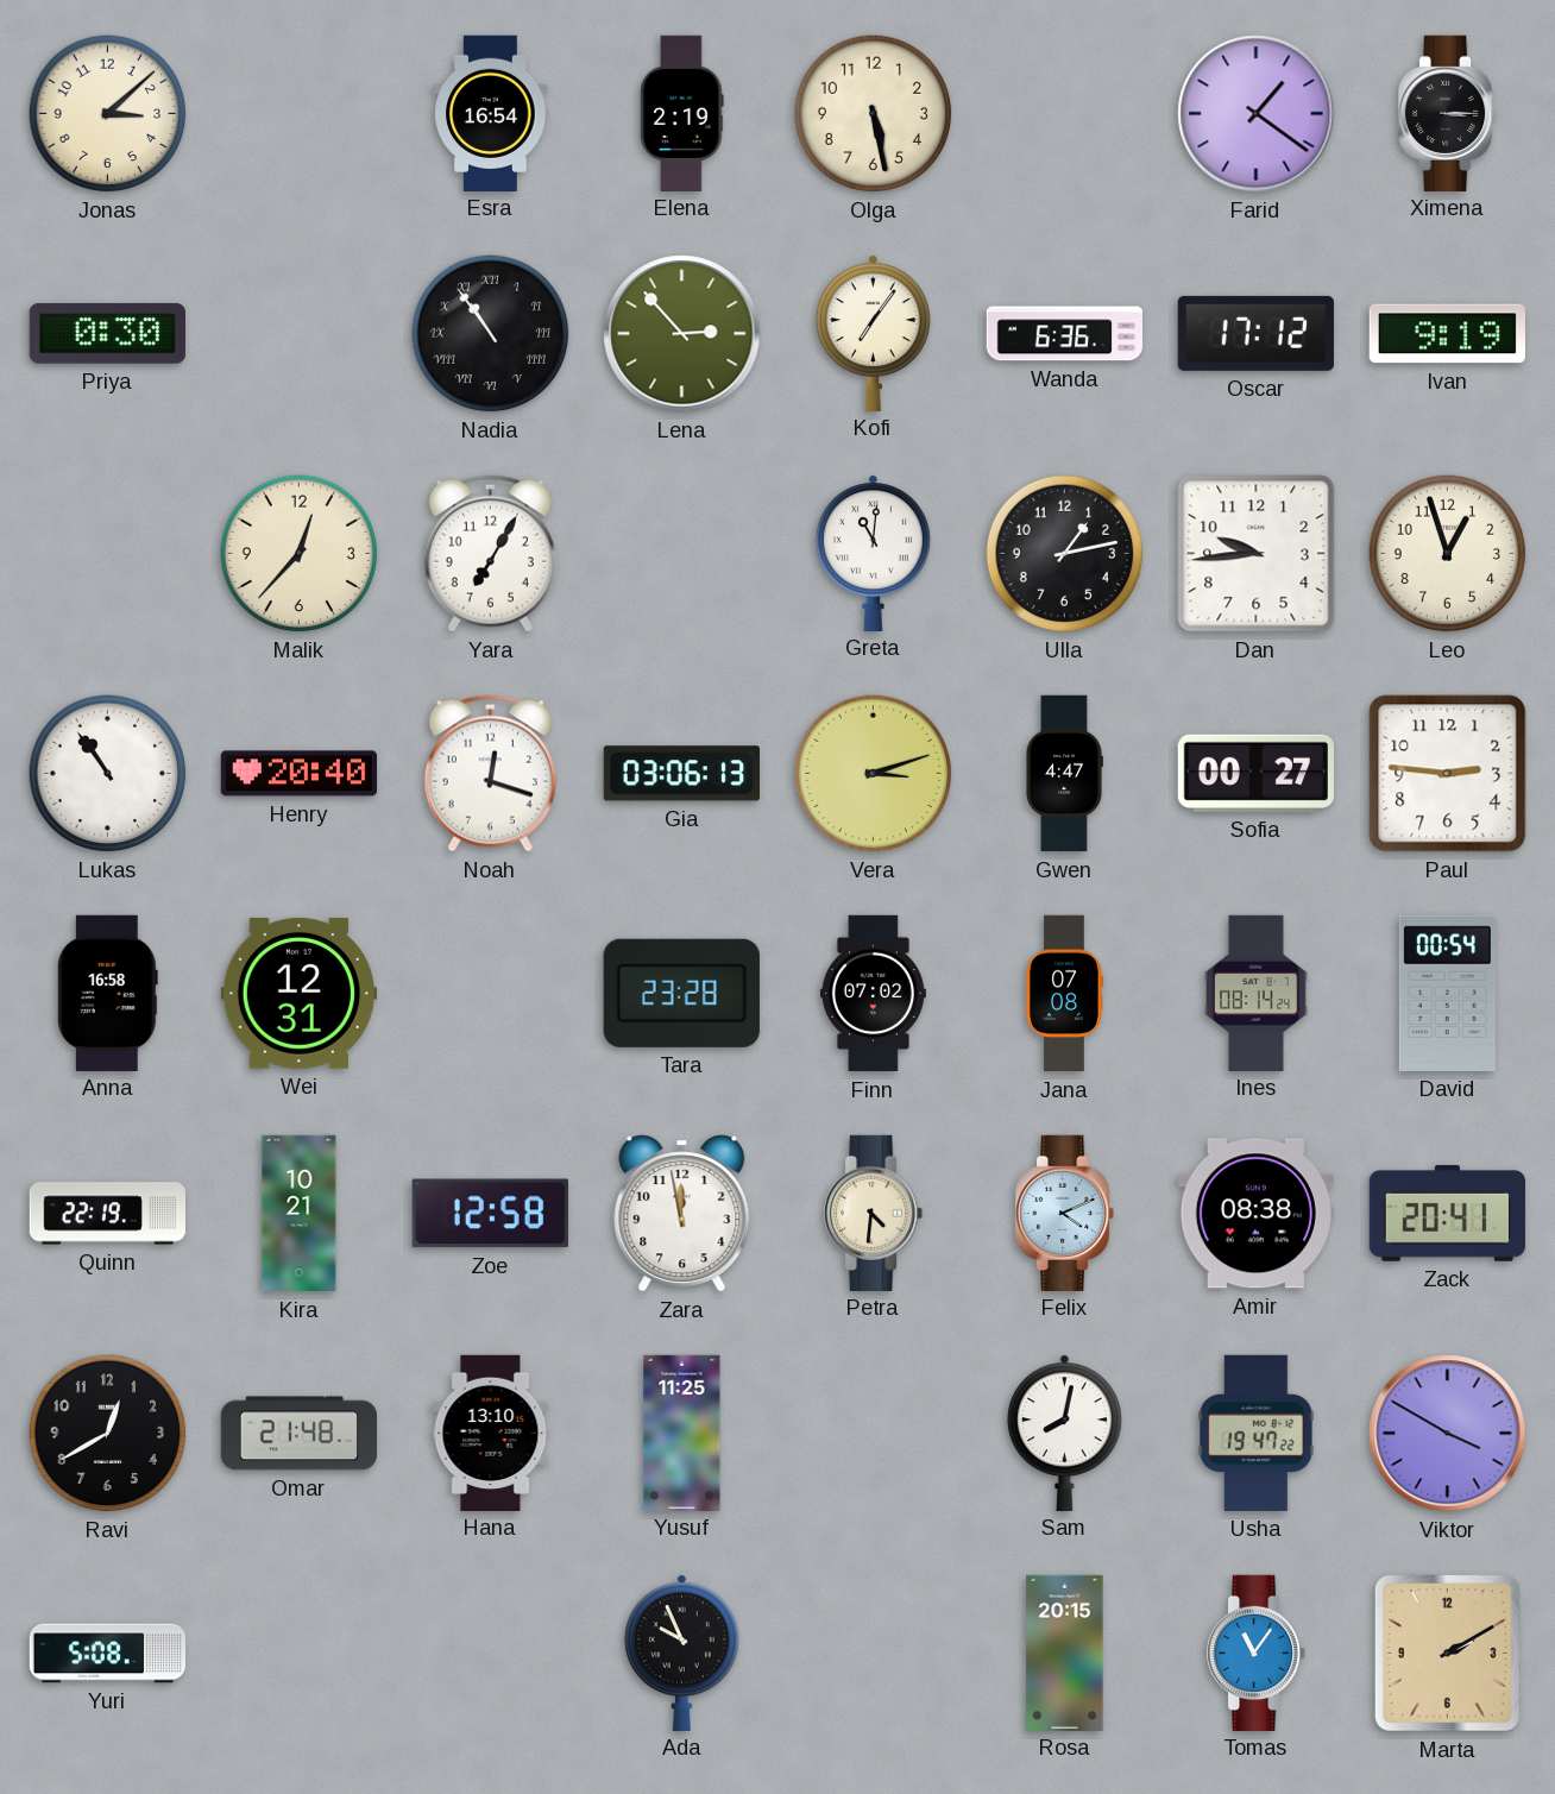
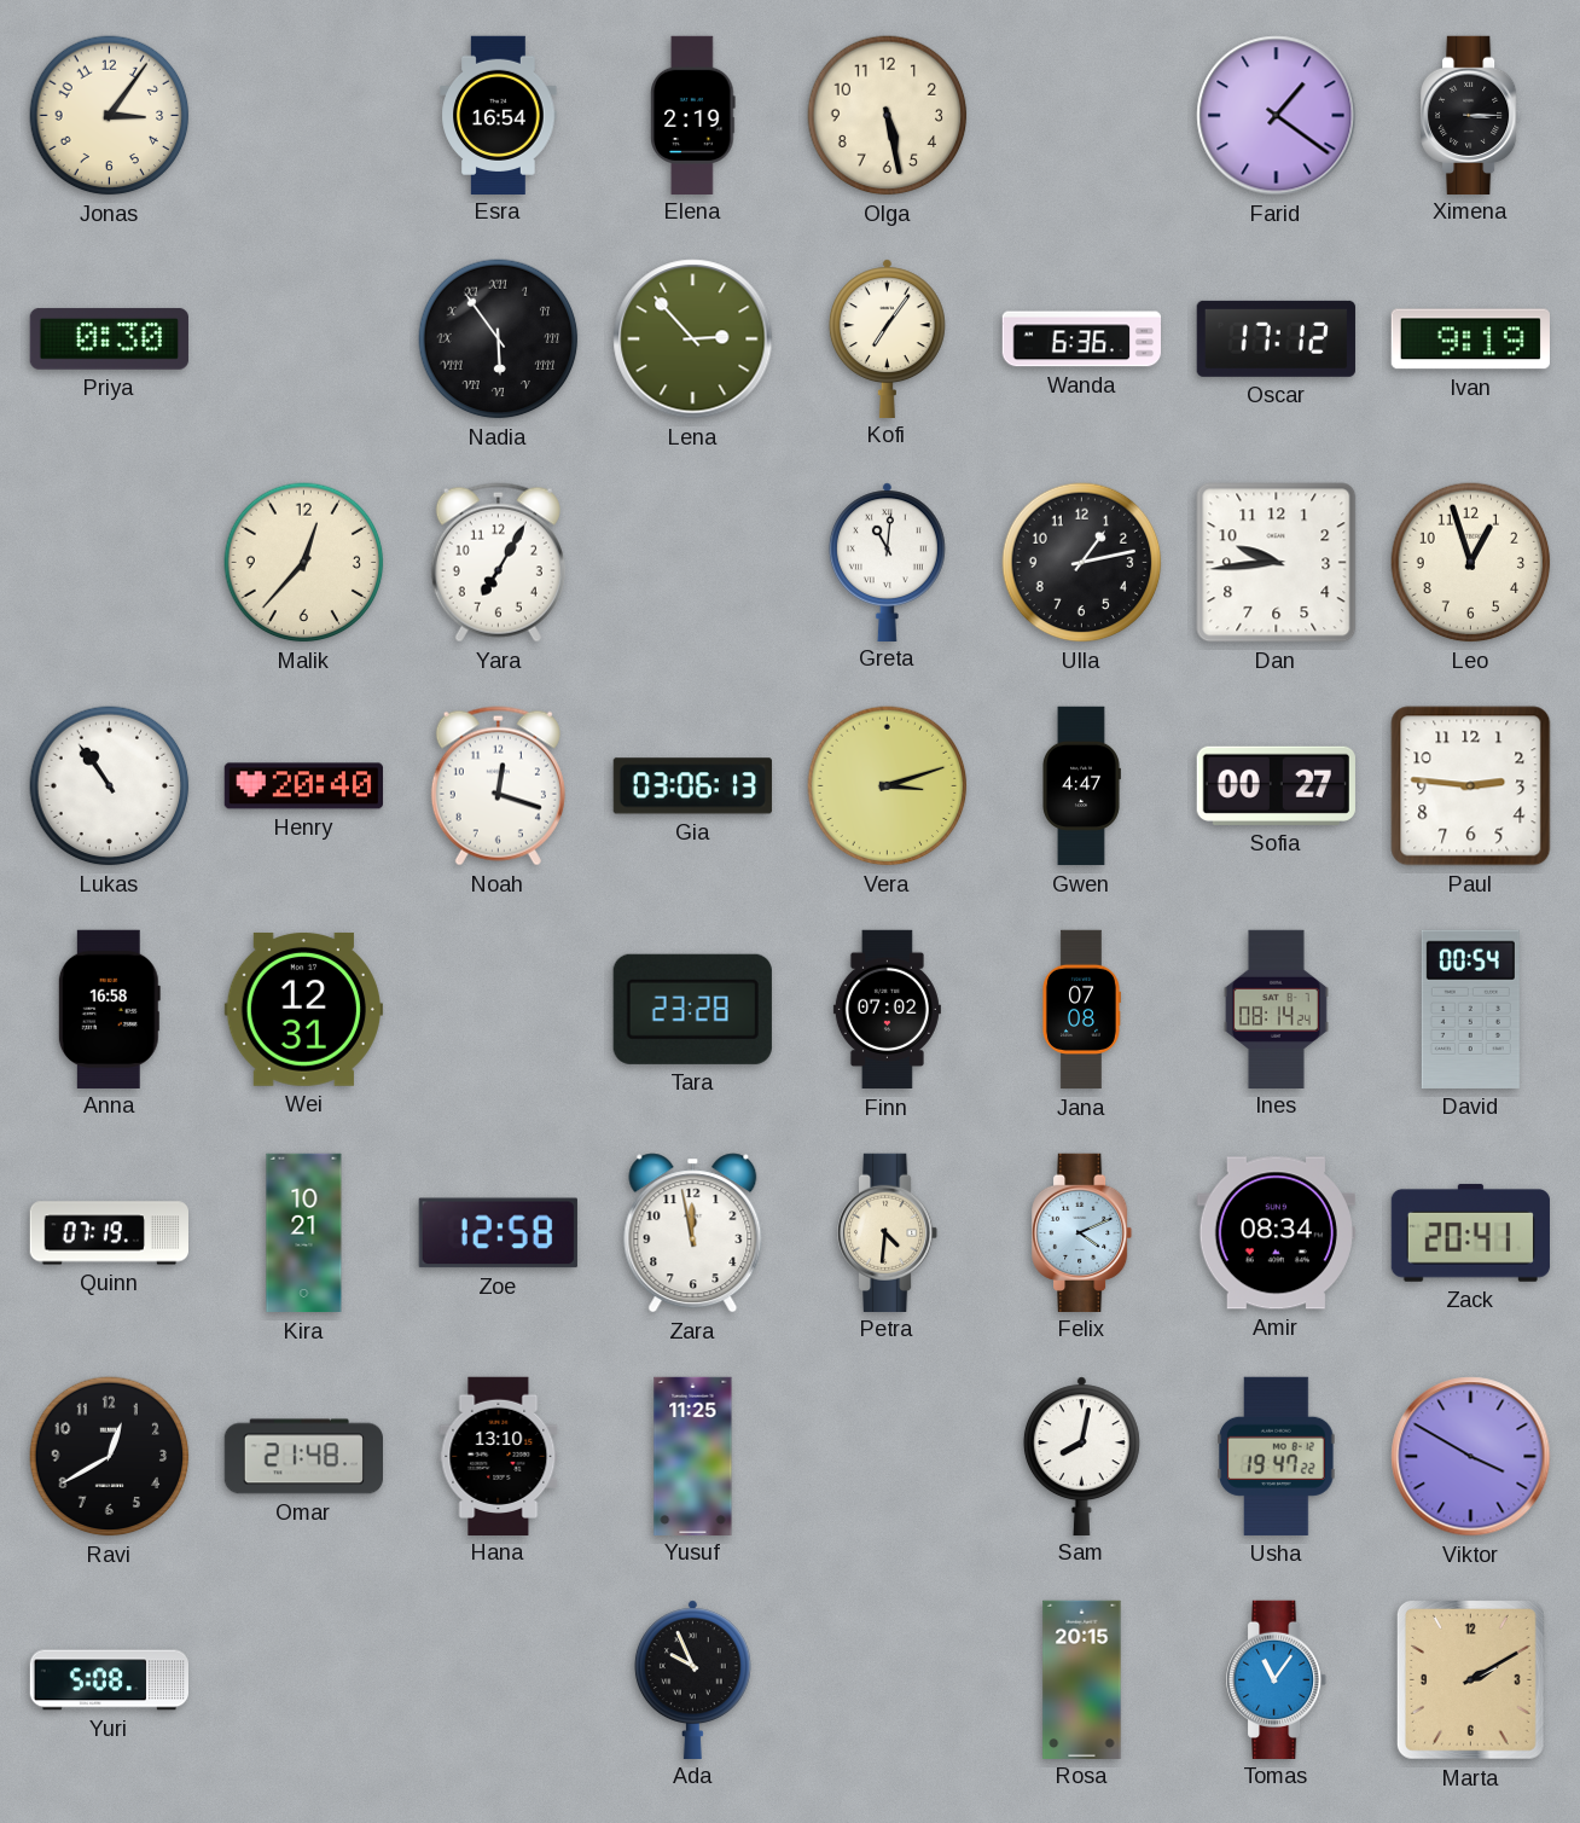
Jonas: 3:08 -> 3:06 (110, 116)
Nadia: 10:54 -> 5:54 (499, 339)
Quinn: 22:19 -> 07:19 (109, 1233)
Amir: 08:38 -> 08:34 (1276, 1233)
